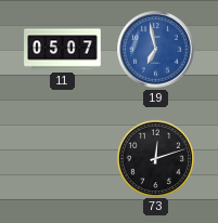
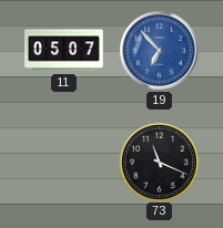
19: 6:58 -> 6:53 (160, 51)
73: 12:12 -> 11:19 (159, 162)
